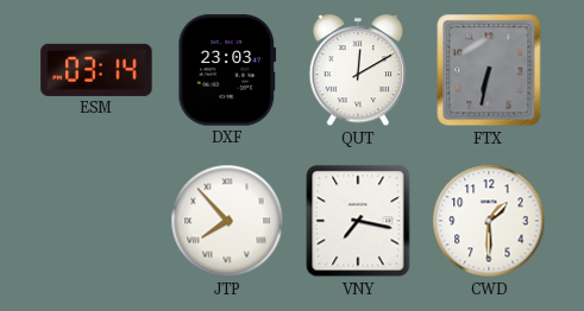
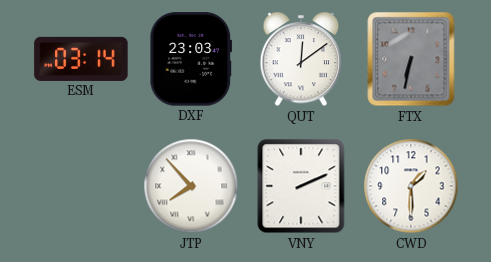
QUT: 12:10 -> 12:09 (301, 60)
VNY: 7:17 -> 2:11 (301, 186)
